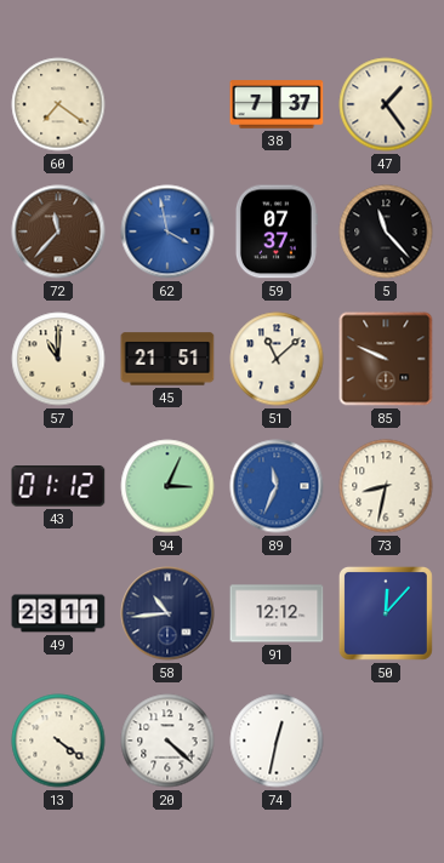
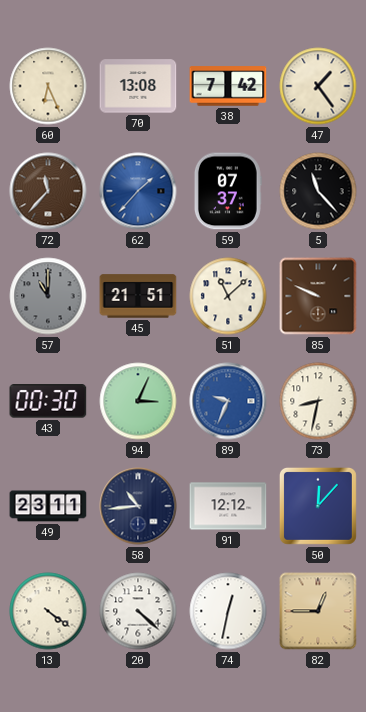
60: 7:21 -> 6:26 (48, 86)
70: none -> 13:08 (138, 86)
38: 7:37 -> 7:42 (228, 86)
62: 3:58 -> 1:37 (138, 191)
57 dial: cream -> grey (48, 296)
43: 01:12 -> 00:30 (48, 401)
89: 11:34 -> 9:34 (228, 401)
82: none -> 12:45 (318, 611)
